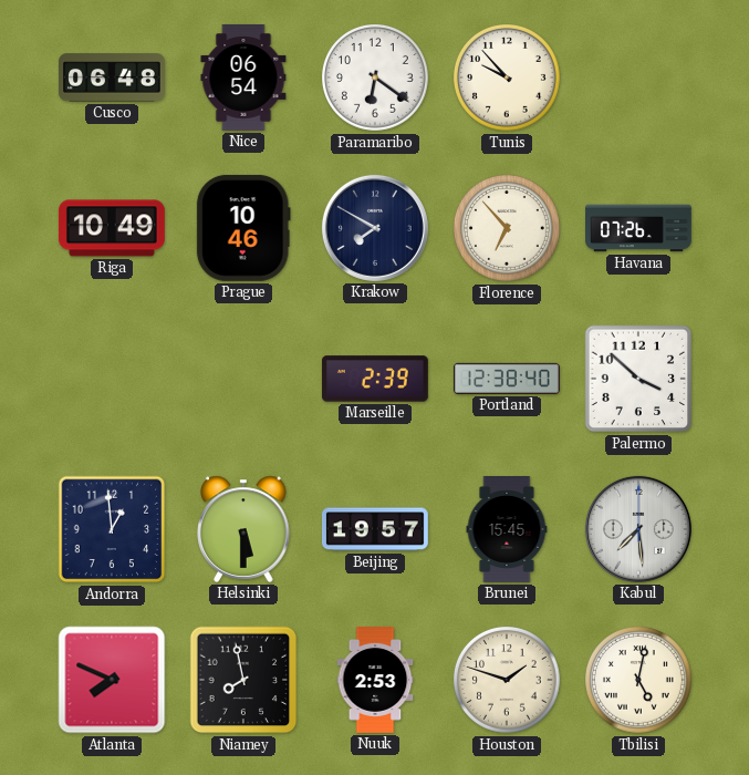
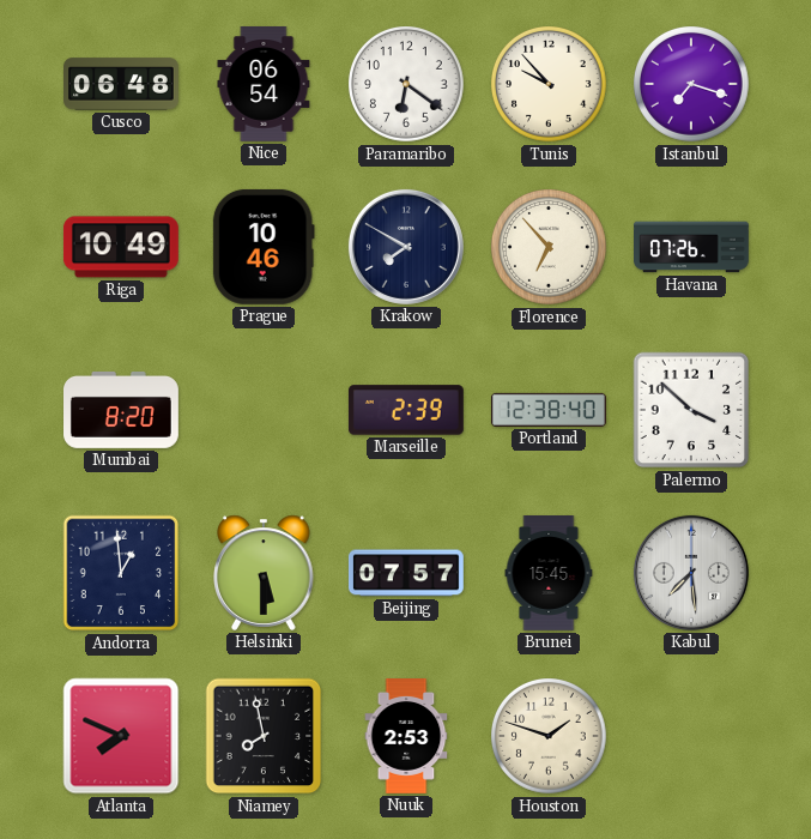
Istanbul: none -> 7:18 (692, 85)
Mumbai: none -> 8:20 (122, 411)
Beijing: 19:57 -> 07:57 (406, 573)
Tbilisi: 5:02 -> none (639, 681)
